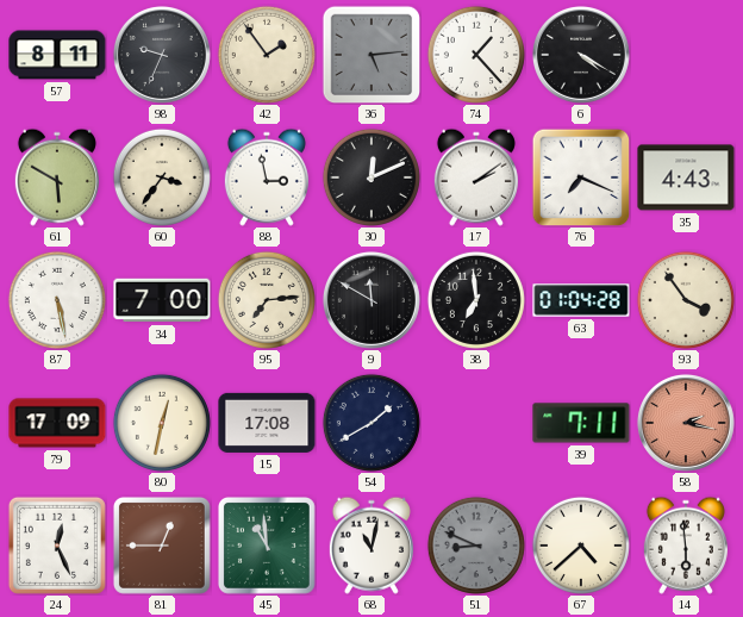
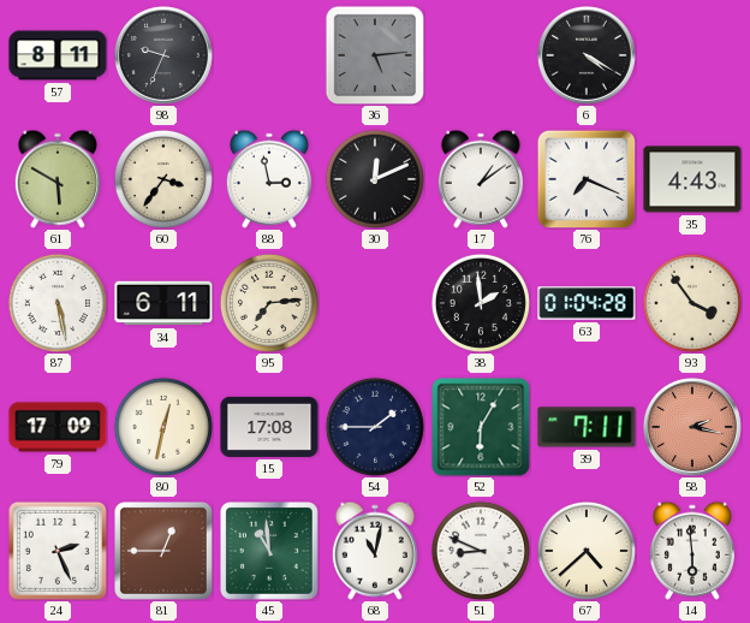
42: 1:54 -> none (267, 55)
74: 1:23 -> none (476, 55)
17: 2:09 -> 1:09 (481, 179)
34: 7:00 -> 6:11 (163, 303)
9: 11:50 -> none (371, 300)
38: 6:59 -> 1:59 (481, 303)
54: 1:40 -> 1:45 (375, 427)
52: none -> 6:05 (481, 427)
24: 12:26 -> 2:26 (58, 551)
51 dial: grey -> white (481, 551)
